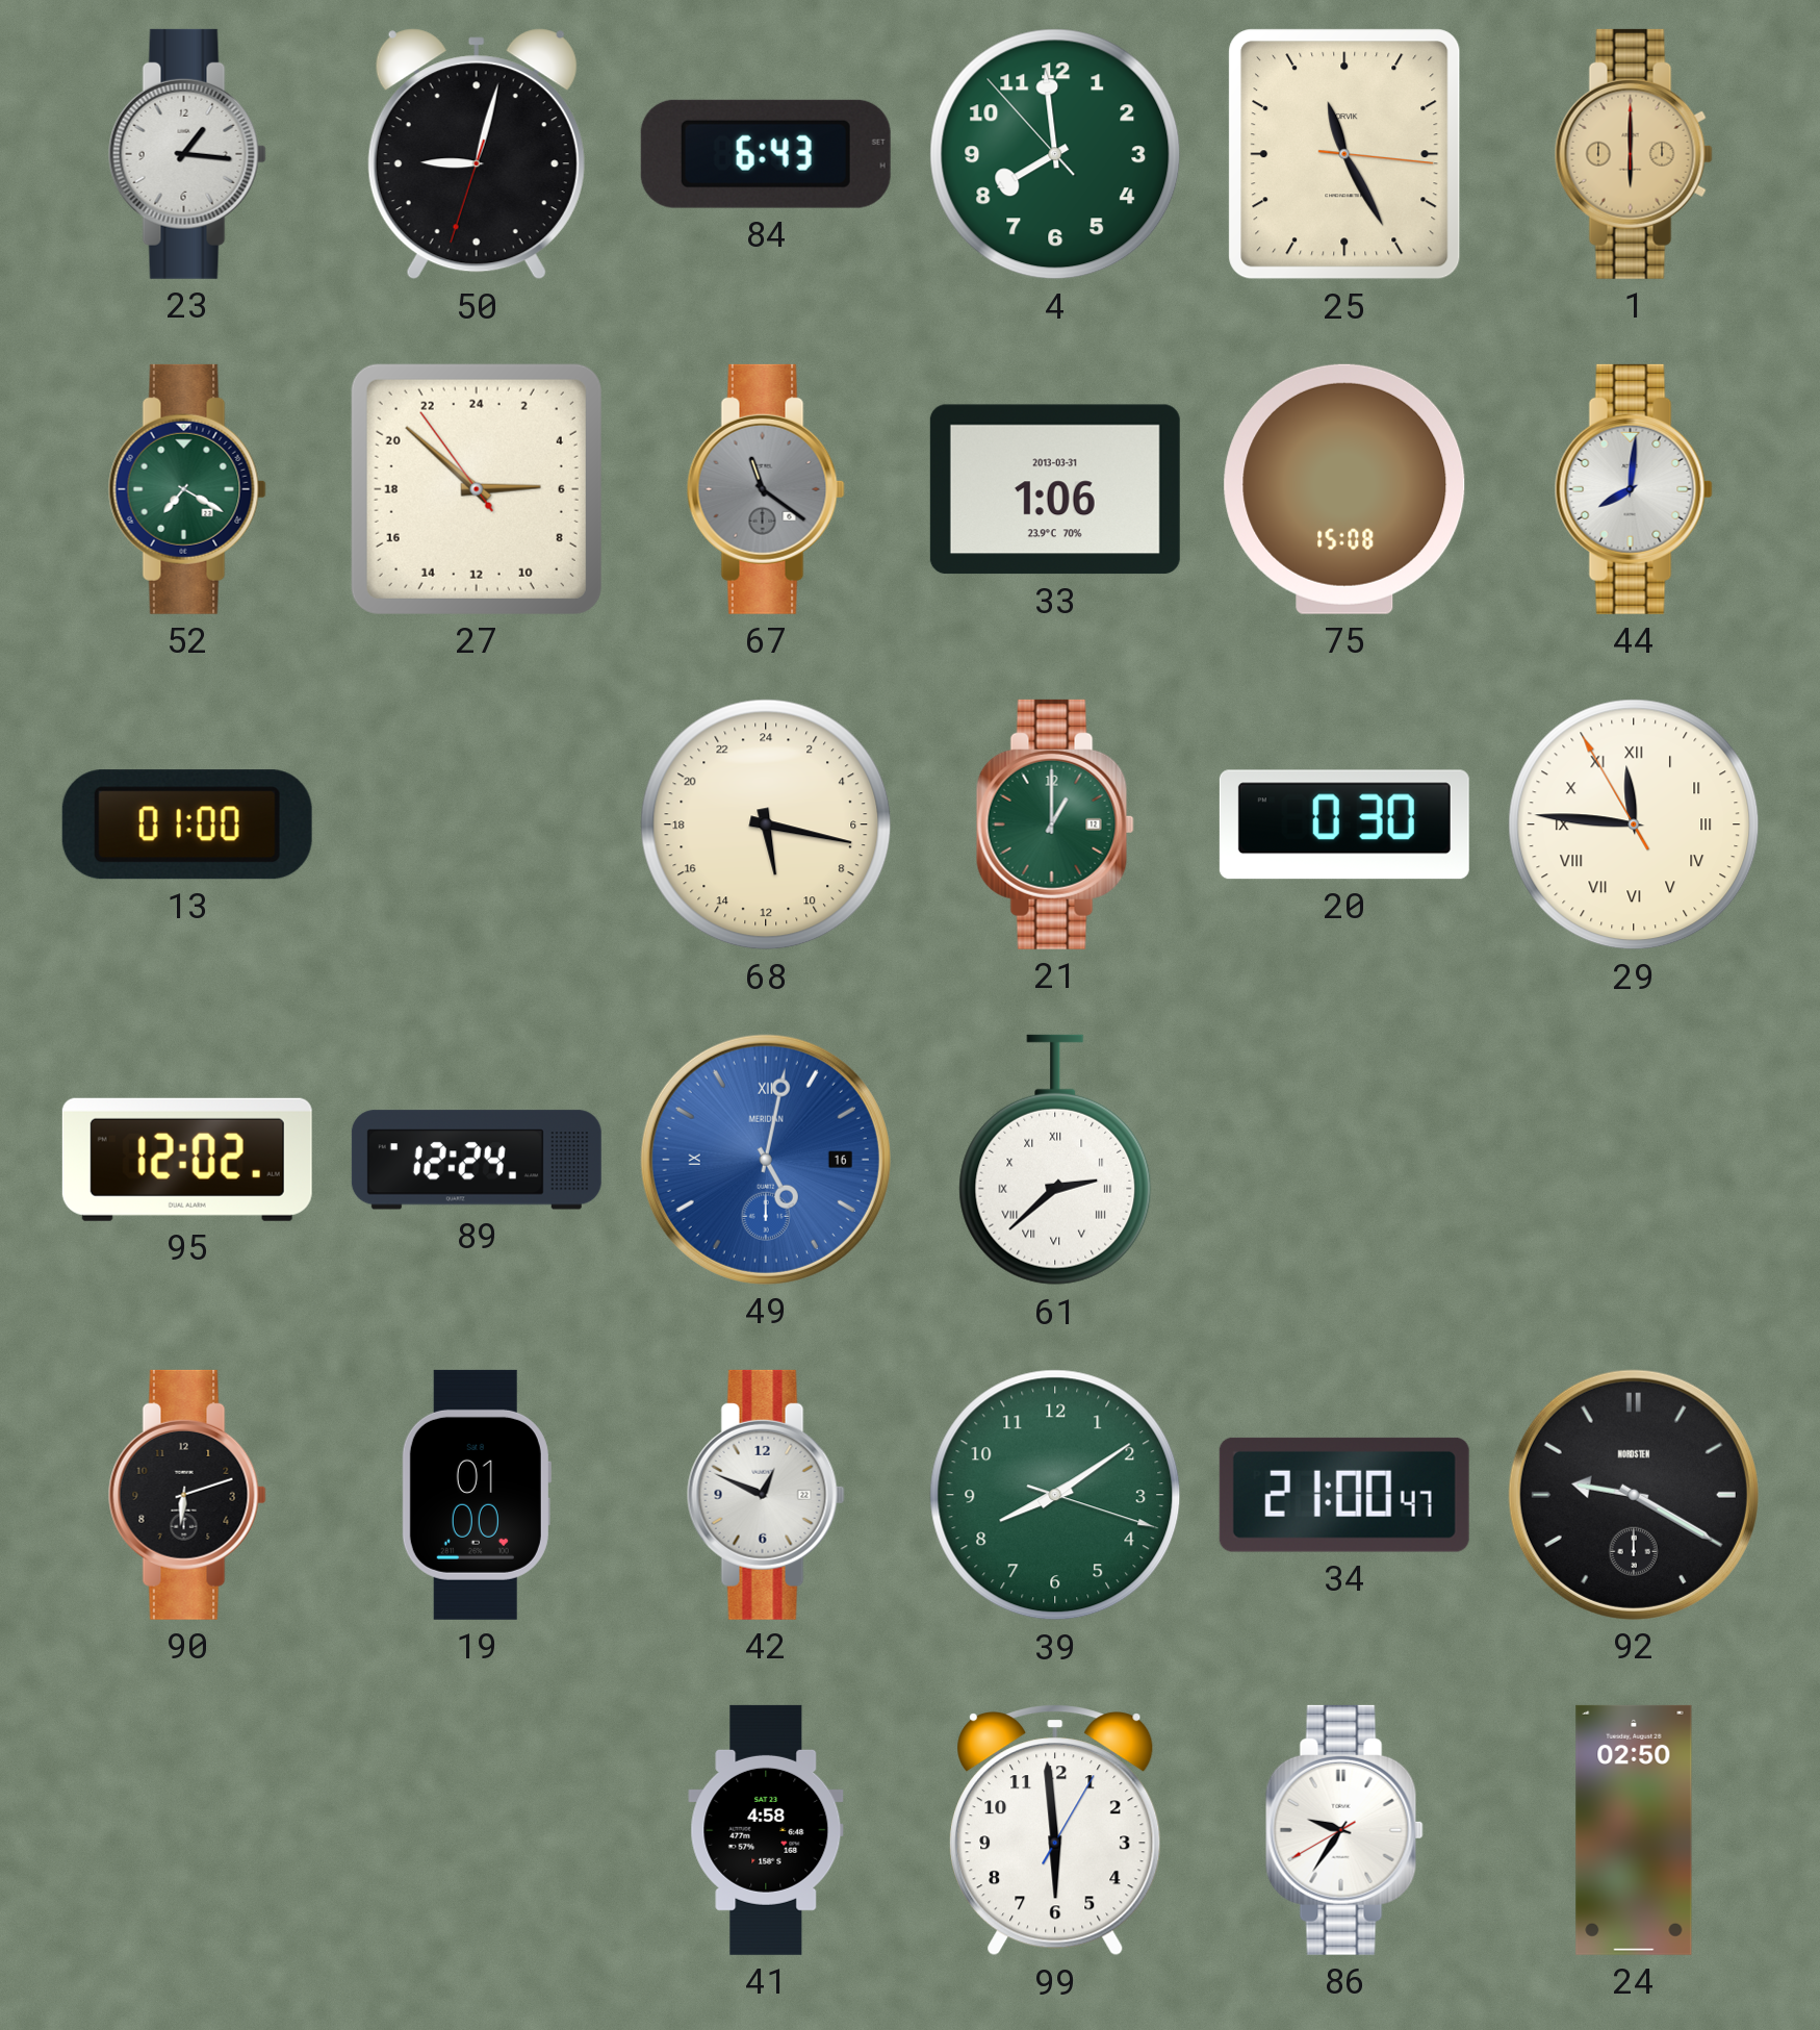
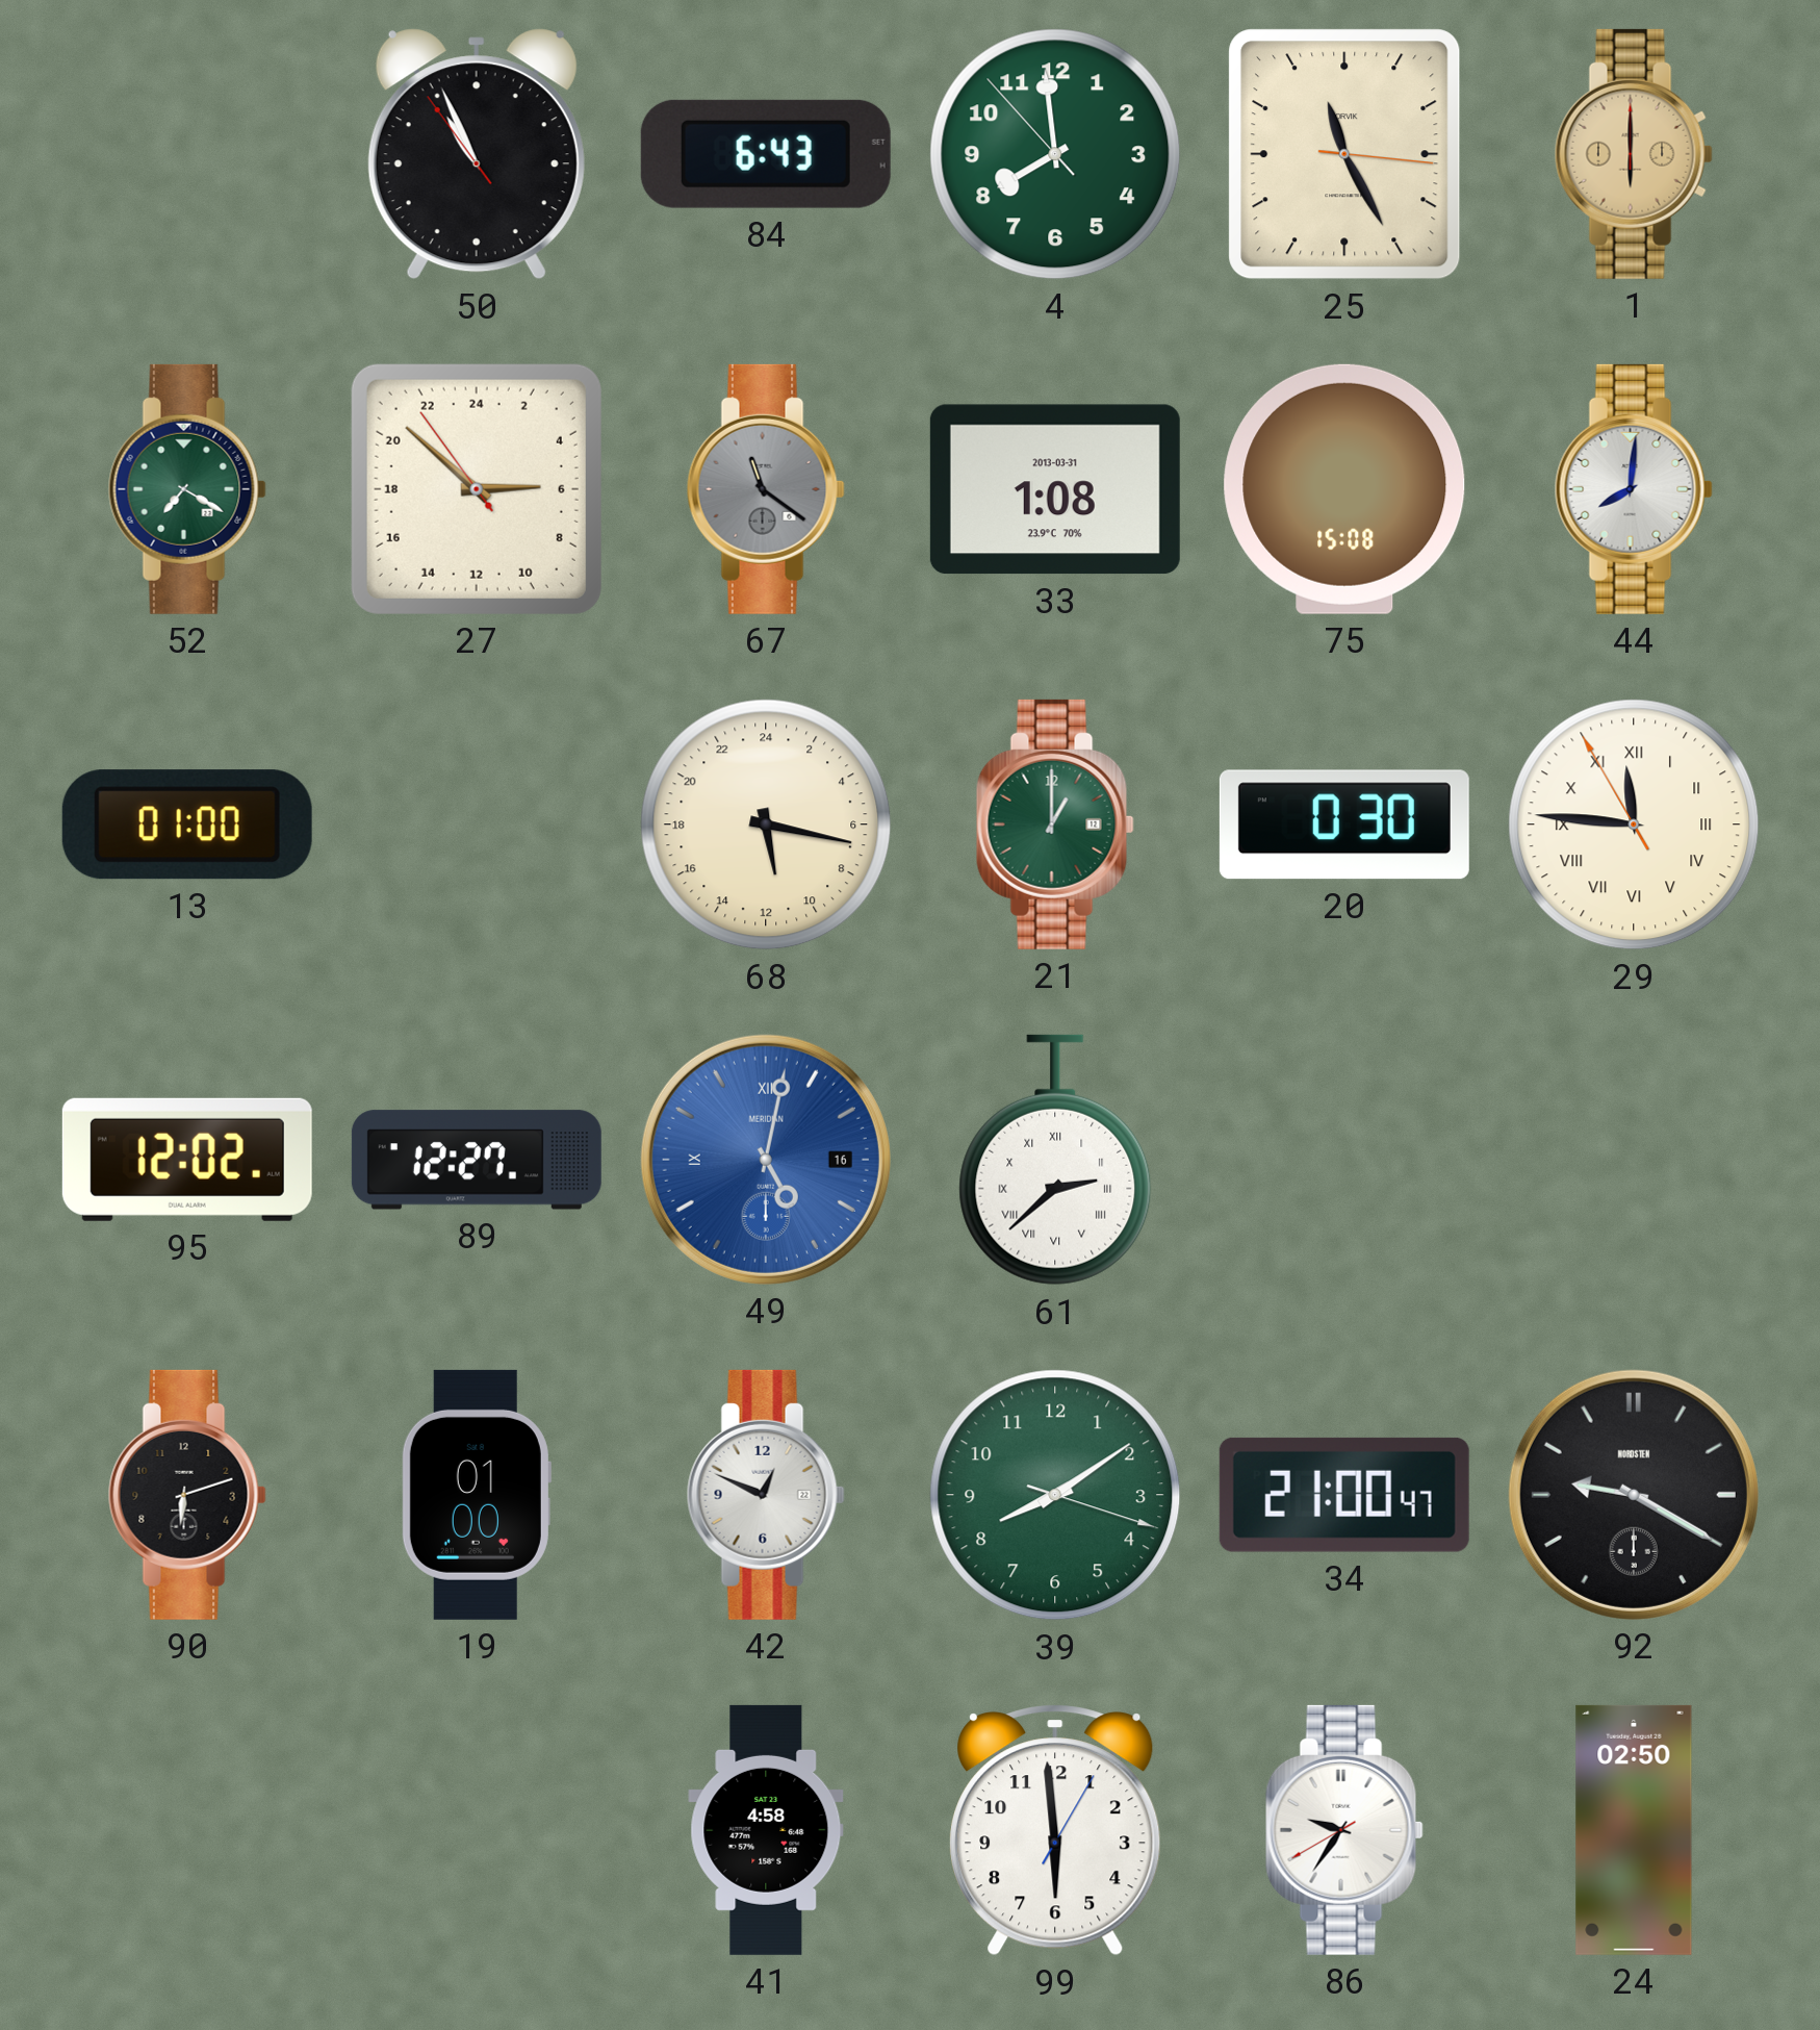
23: 1:16 -> none (187, 154)
50: 9:02 -> 10:55 (477, 154)
33: 1:06 -> 1:08 (1055, 489)
89: 12:24 -> 12:27 (477, 1160)
